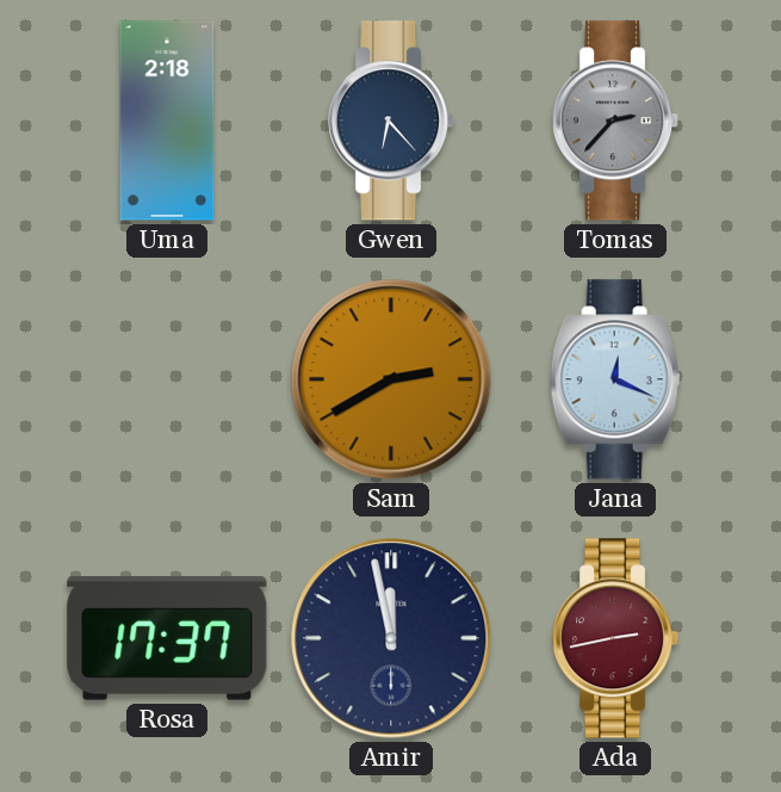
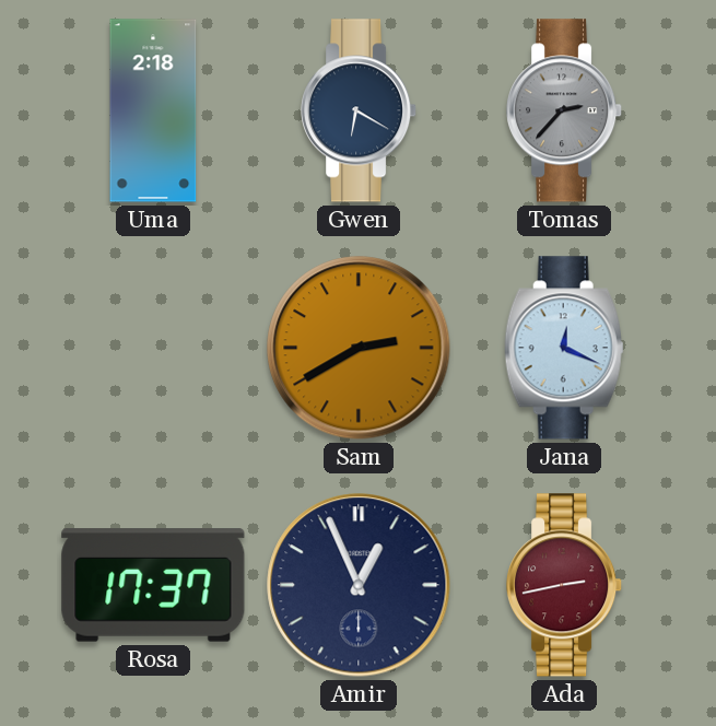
Gwen: 6:23 -> 6:20 (360, 110)
Amir: 11:58 -> 12:56 (359, 585)
